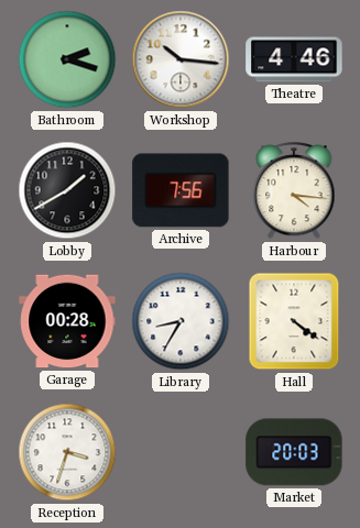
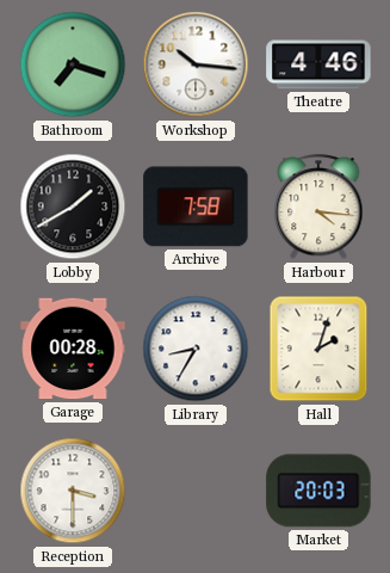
Bathroom: 2:18 -> 7:18 (73, 64)
Archive: 7:56 -> 7:58 (196, 207)
Hall: 4:21 -> 2:03 (318, 349)
Reception: 3:33 -> 3:30 (73, 491)
